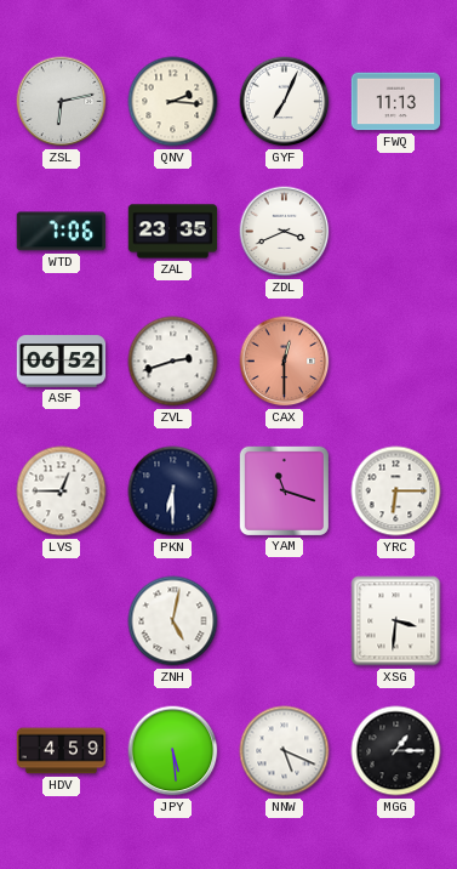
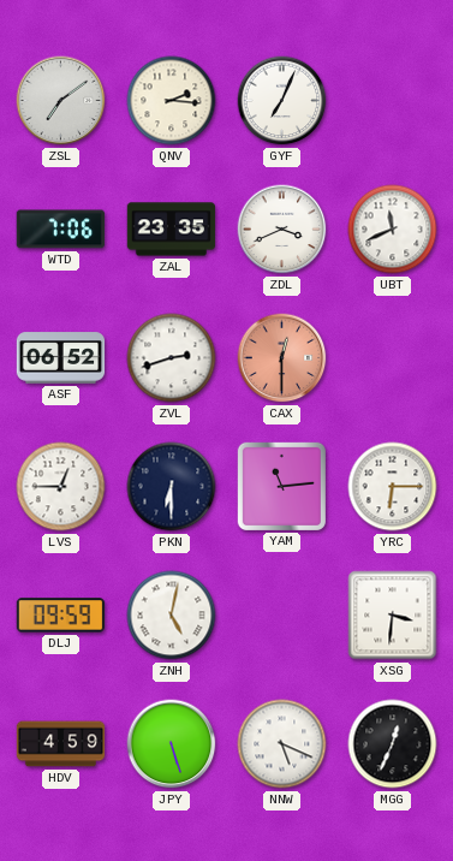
ZSL: 6:13 -> 7:09 (61, 101)
FWQ: 11:13 -> none (396, 102)
UBT: none -> 11:41 (393, 230)
YAM: 11:18 -> 11:14 (281, 486)
DLJ: none -> 09:59 (61, 616)
JPY: 5:29 -> 5:27 (172, 744)
MGG: 1:15 -> 12:34 (393, 744)
